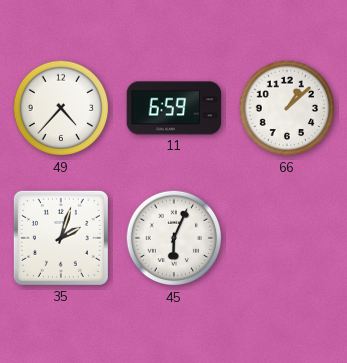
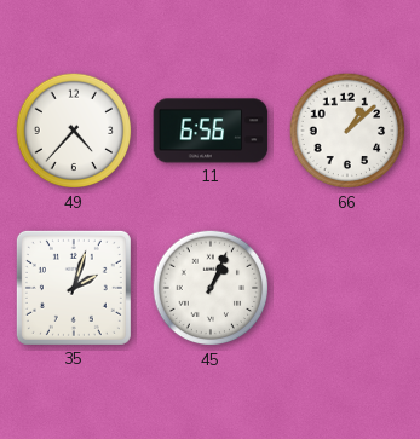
11: 6:59 -> 6:56 (211, 131)
45: 6:04 -> 1:04 (211, 288)
